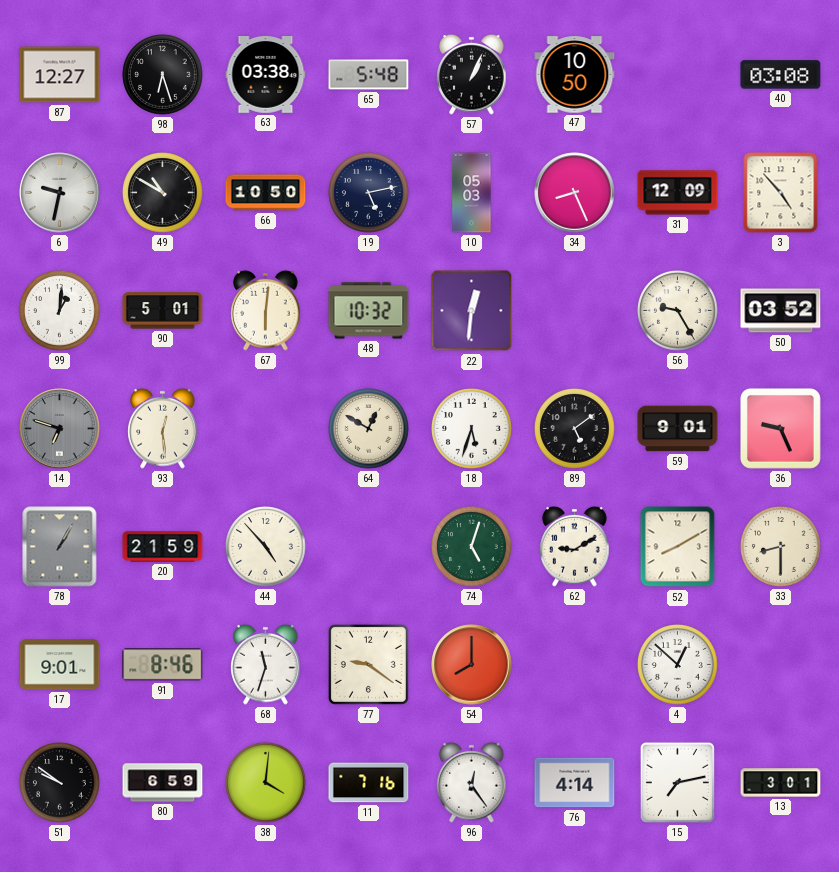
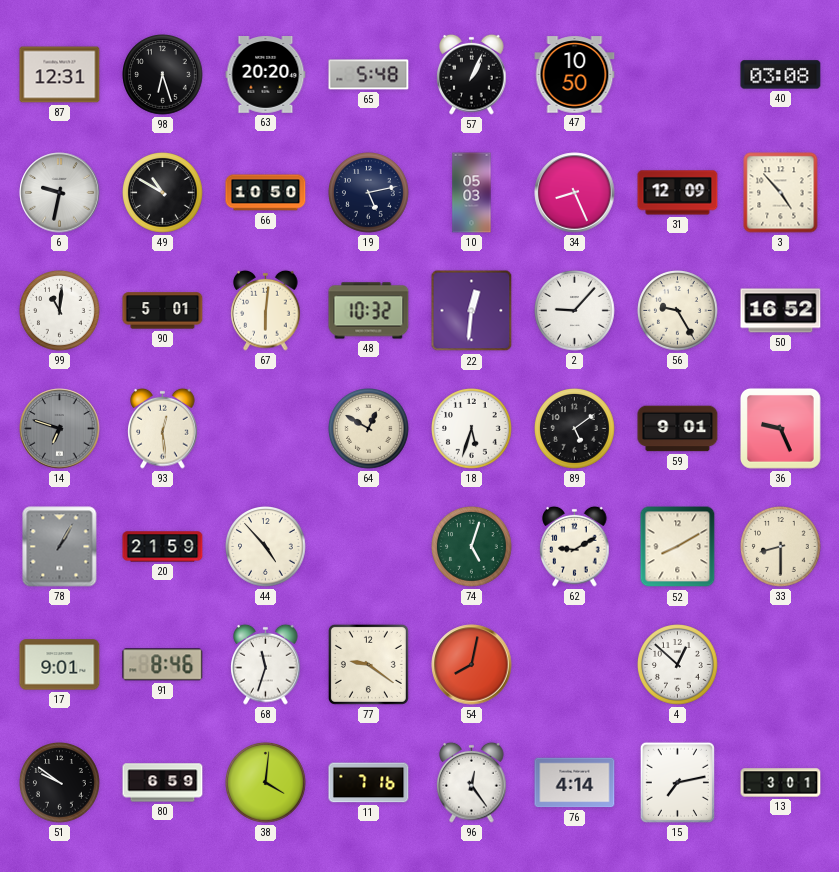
87: 12:27 -> 12:31 (60, 75)
63: 03:38 -> 20:20 (266, 75)
99: 1:01 -> 11:01 (60, 311)
2: none -> 9:07 (575, 311)
50: 03:52 -> 16:52 (781, 311)
54: 8:00 -> 8:02 (472, 665)
